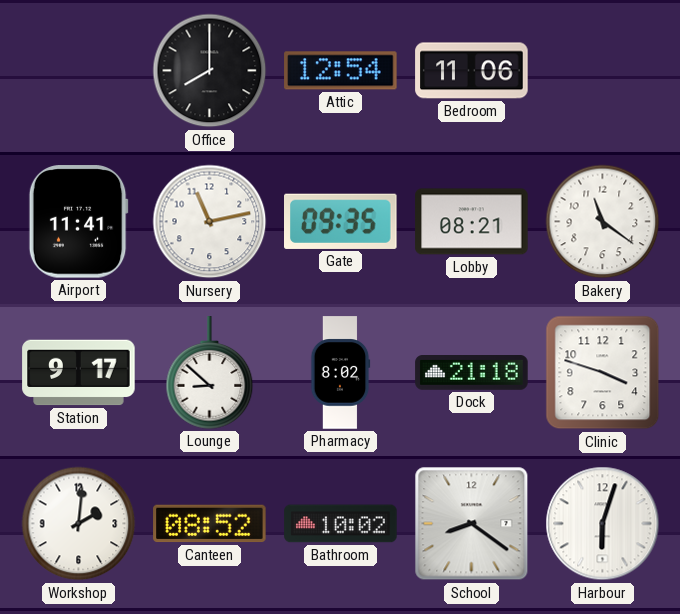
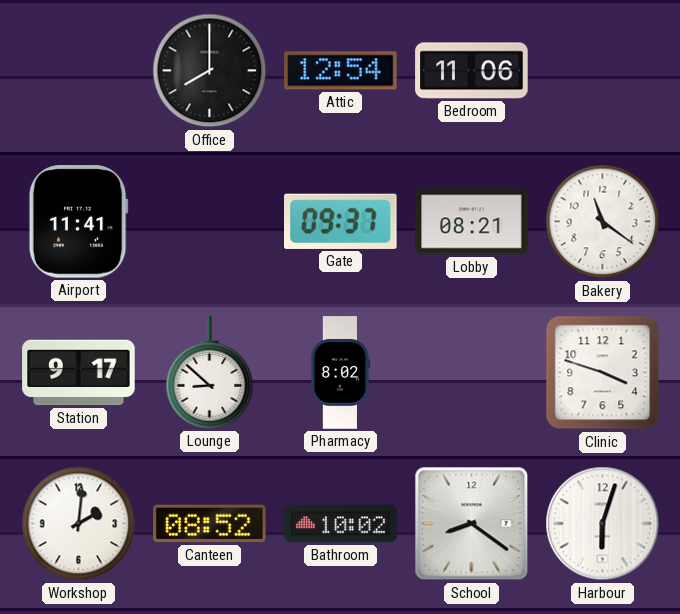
Nursery: 11:13 -> none (210, 222)
Gate: 09:35 -> 09:37 (341, 221)
Dock: 21:18 -> none (472, 373)
